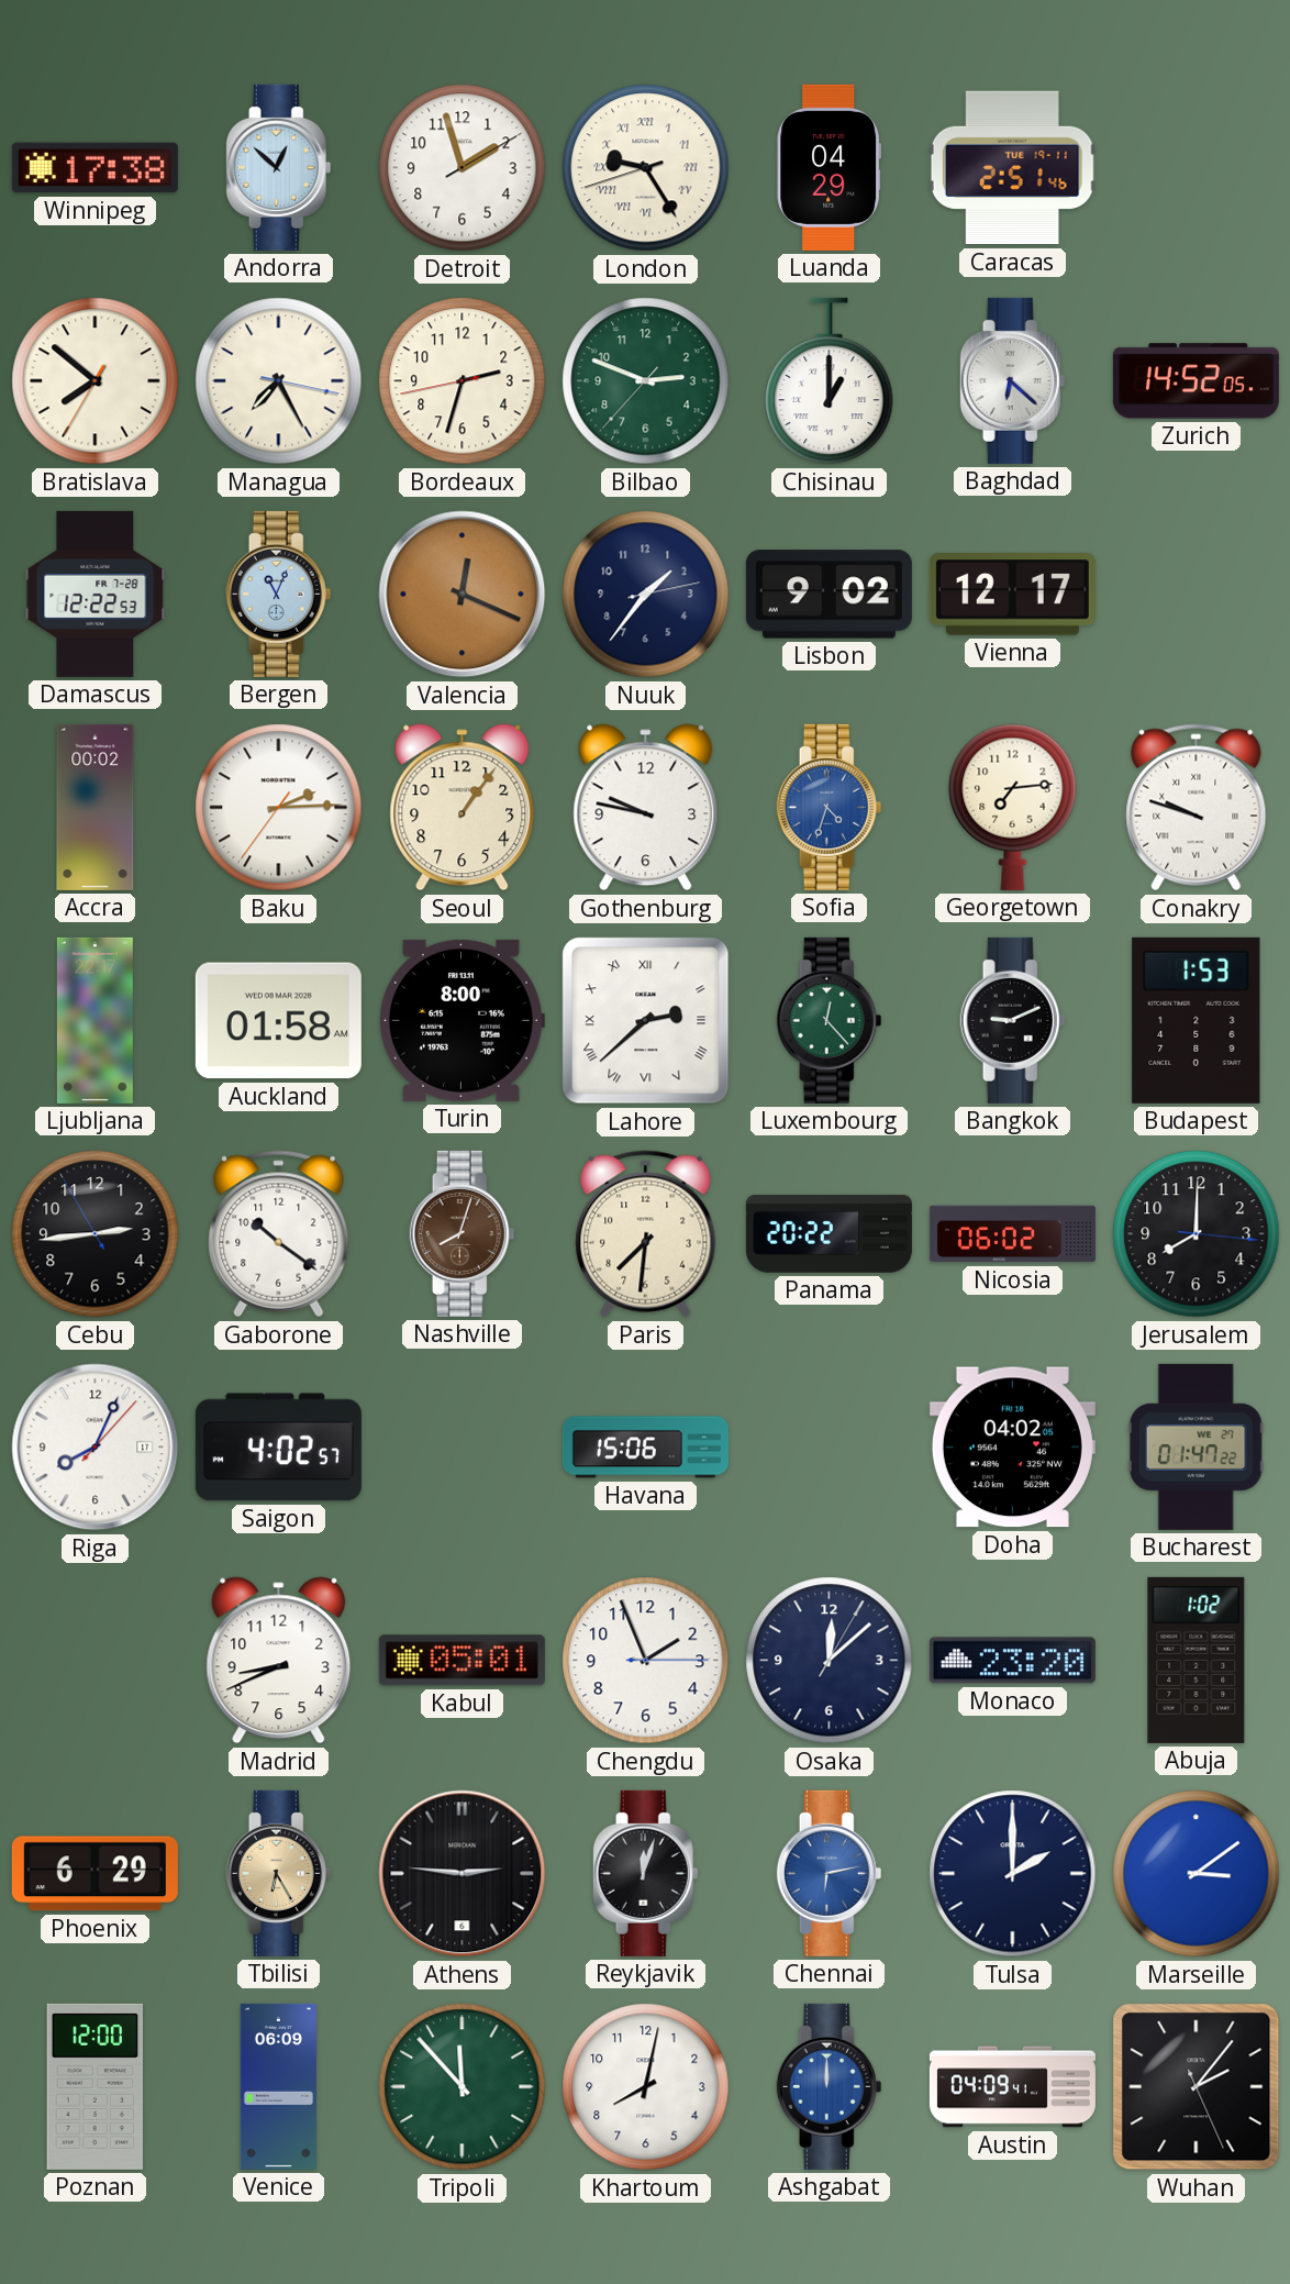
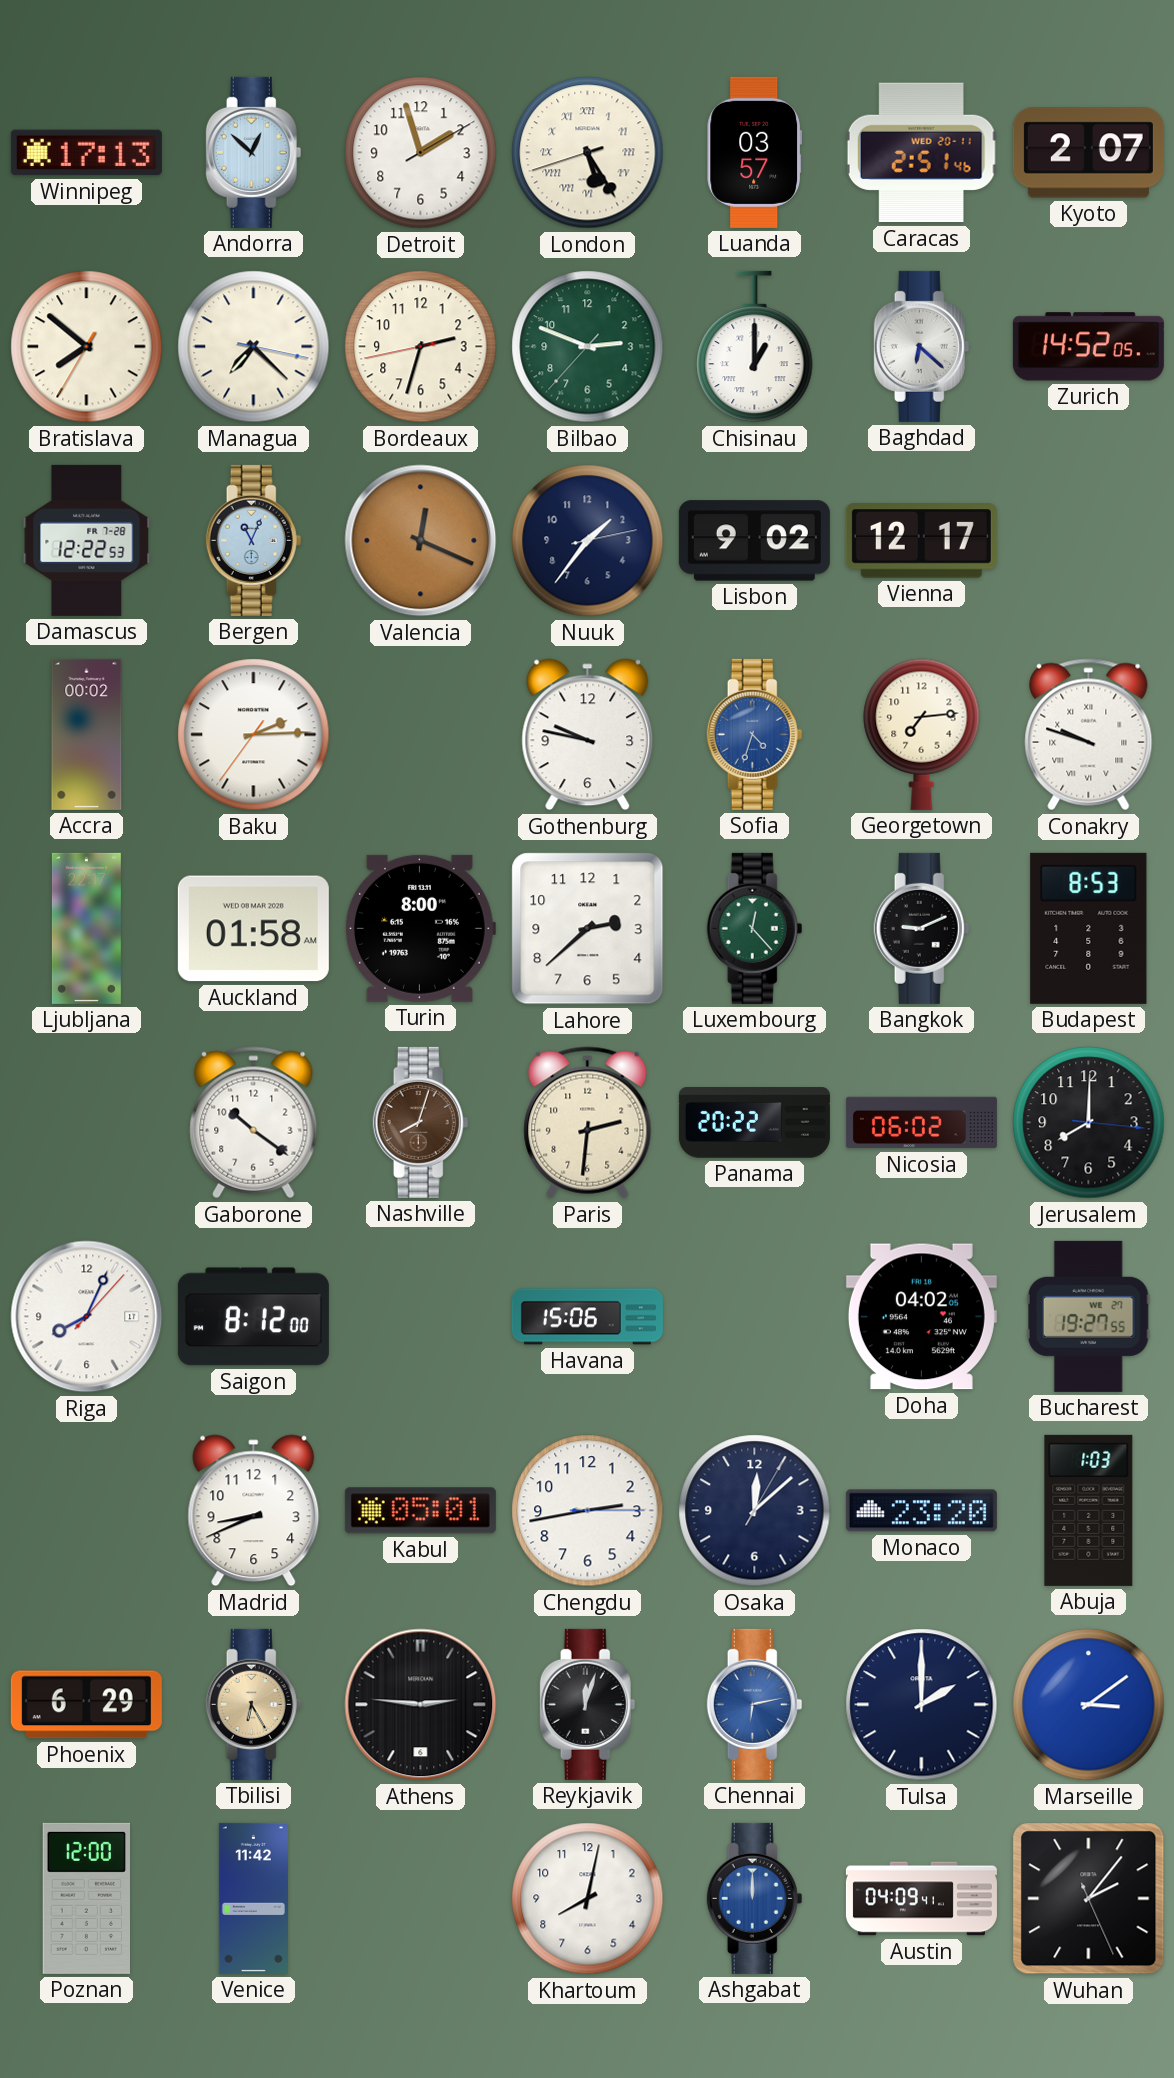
Winnipeg: 17:38 -> 17:13 (86, 153)
London: 9:24 -> 5:24 (588, 153)
Luanda: 04:29 -> 03:57 (754, 152)
Caracas date: TUE 19-11 -> WED 20-11 (921, 153)
Kyoto: none -> 2:07 (1088, 153)
Managua: 7:25 -> 7:22 (254, 347)
Seoul: 1:06 -> none (463, 808)
Lahore numerals: Roman -> Arabic (588, 929)
Budapest: 1:53 -> 8:53 (1089, 928)
Cebu: 2:43 -> none (96, 1234)
Paris: 7:31 -> 2:31 (588, 1123)
Saigon: 4:02 -> 8:12 (253, 1317)
Bucharest: 01:47 -> 19:27 (1088, 1316)
Chengdu: 1:56 -> 2:43 (588, 1511)
Abuja: 1:02 -> 1:03 (1089, 1510)
Venice: 06:09 -> 11:42 (253, 1898)
Tripoli: 11:53 -> none (463, 2087)
